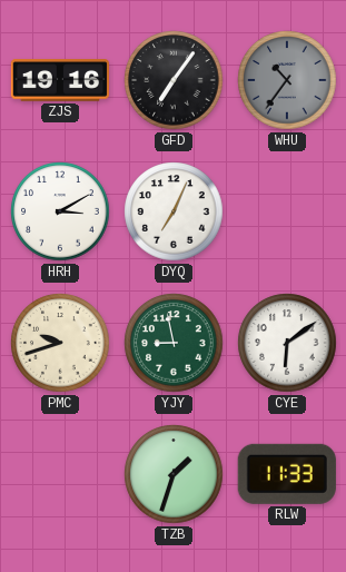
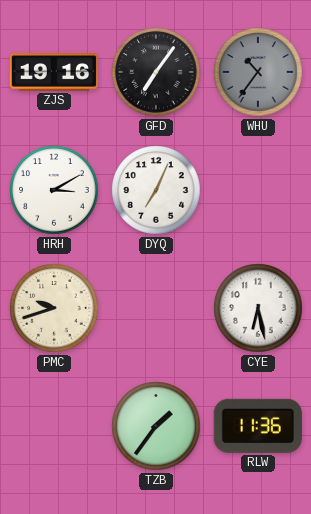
YJY: 8:58 -> none (174, 343)
CYE: 6:09 -> 6:28 (258, 308)
TZB: 1:33 -> 1:36 (156, 426)
RLW: 11:33 -> 11:36 (258, 426)
